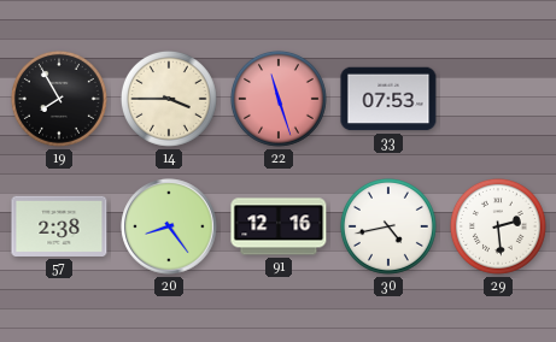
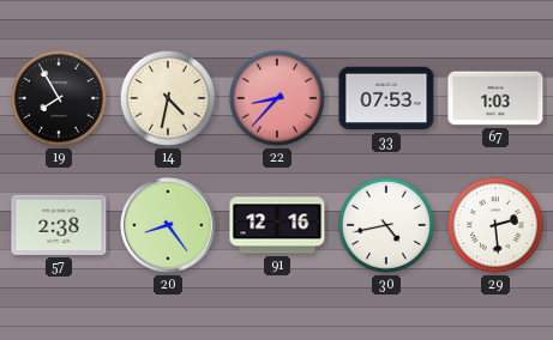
14: 3:45 -> 4:32 (168, 98)
22: 11:27 -> 8:37 (277, 98)
67: none -> 1:03 (495, 98)
